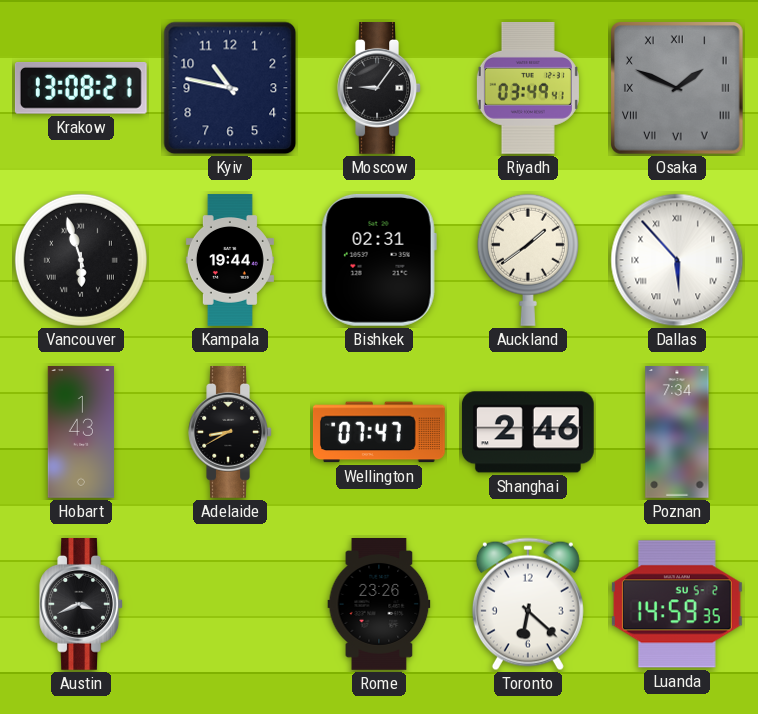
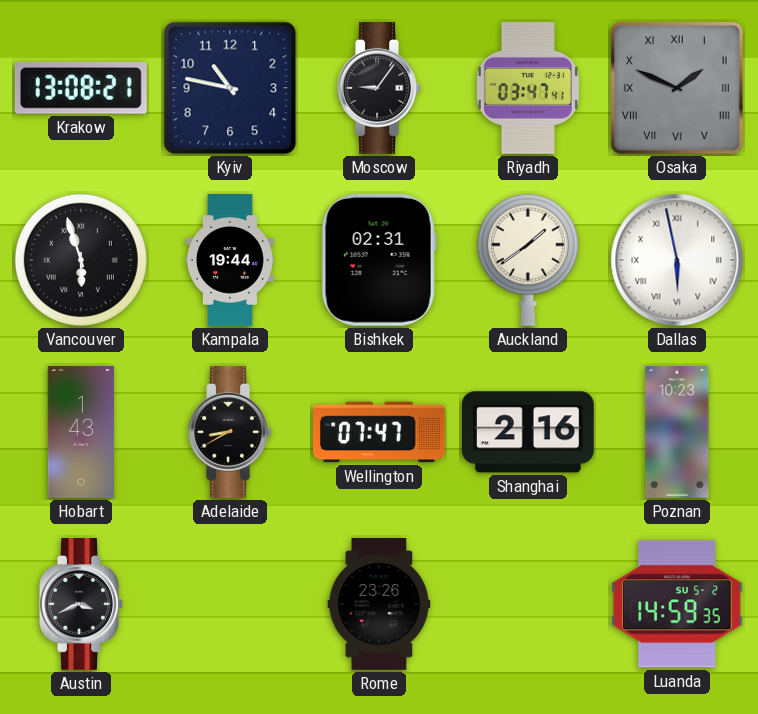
Riyadh: 03:49 -> 03:47 (528, 89)
Dallas: 5:53 -> 5:58 (677, 260)
Shanghai: 2:46 -> 2:16 (528, 432)
Poznan: 7:34 -> 10:23 (677, 433)
Toronto: 6:22 -> none (528, 604)
